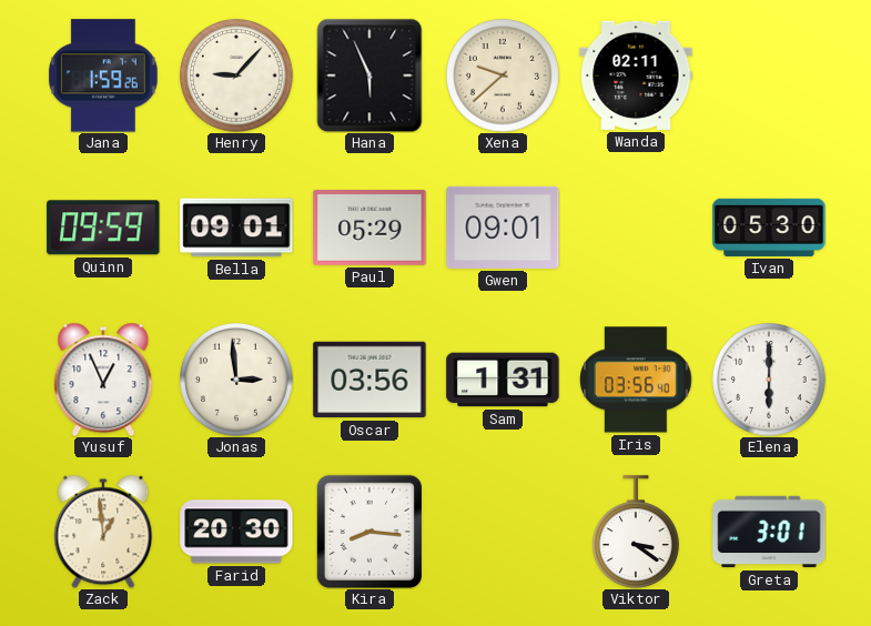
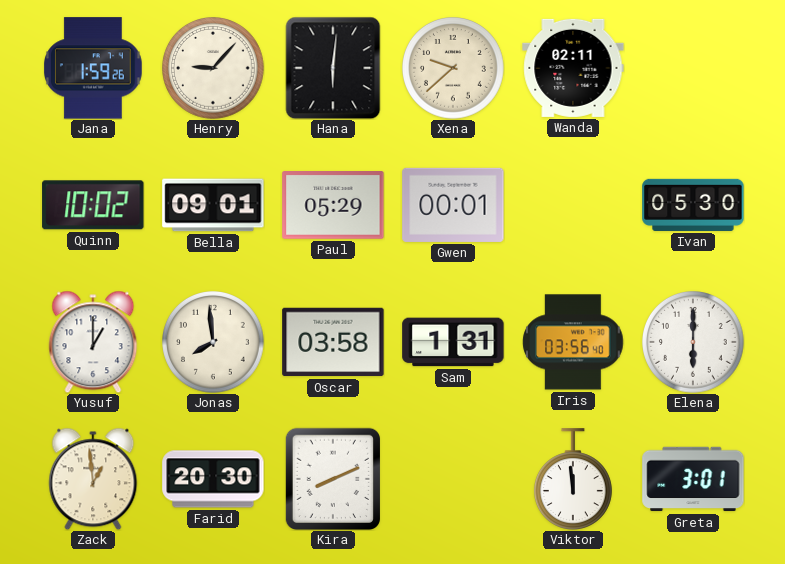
Hana: 5:56 -> 6:01 (333, 68)
Quinn: 09:59 -> 10:02 (93, 205)
Gwen: 09:01 -> 00:01 (453, 205)
Yusuf: 12:56 -> 1:00 (93, 342)
Jonas: 2:59 -> 7:59 (214, 343)
Oscar: 03:56 -> 03:58 (333, 342)
Kira: 8:16 -> 8:11 (332, 478)
Viktor: 3:21 -> 11:59 (573, 479)
